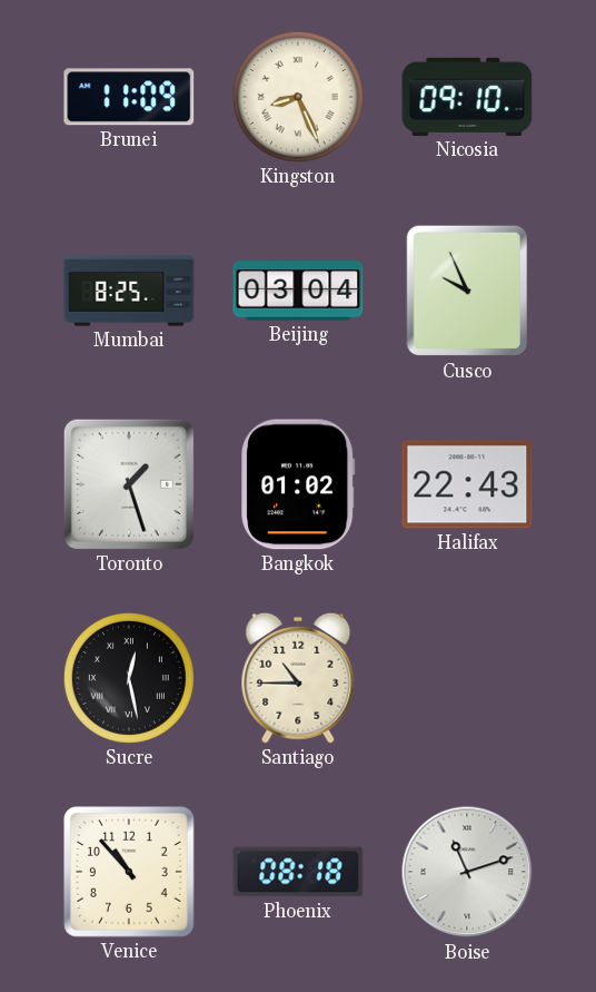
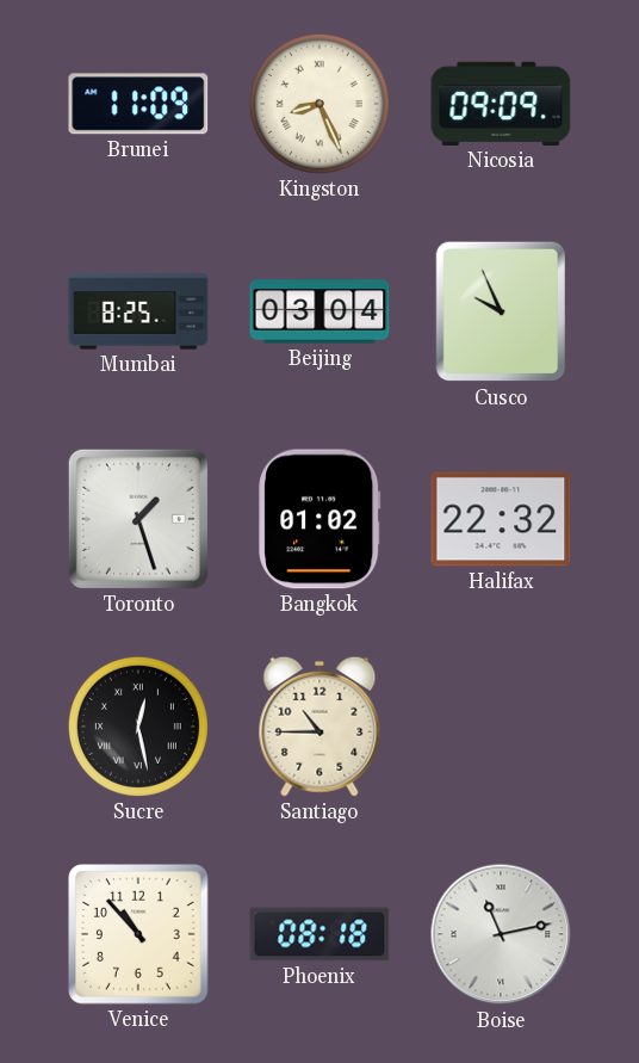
Nicosia: 09:10 -> 09:09 (501, 104)
Halifax: 22:43 -> 22:32 (501, 519)
Boise: 11:12 -> 11:13 (501, 934)
